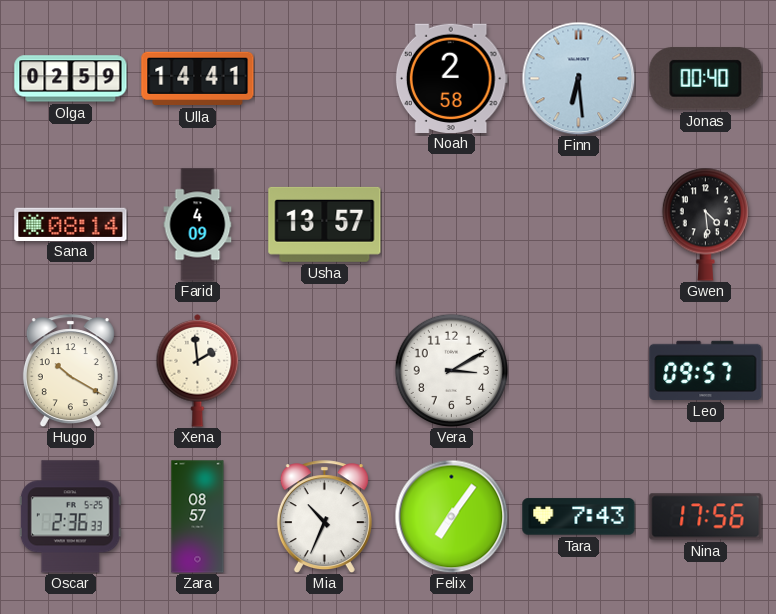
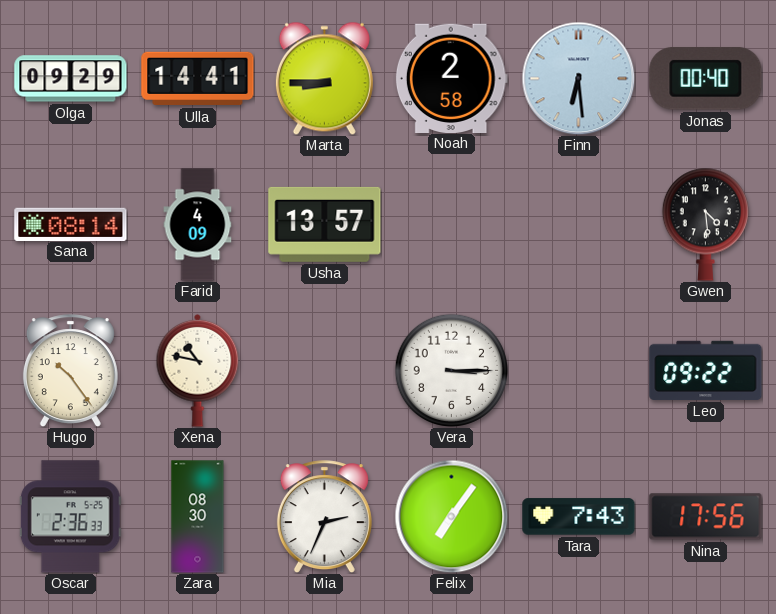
Olga: 02:59 -> 09:29 (71, 79)
Marta: none -> 8:45 (324, 78)
Hugo: 10:20 -> 10:24 (70, 371)
Xena: 1:59 -> 10:47 (198, 370)
Vera: 3:10 -> 3:15 (451, 370)
Leo: 09:57 -> 09:22 (706, 370)
Zara: 08:57 -> 08:30 (198, 517)
Mia: 10:34 -> 2:34 (324, 517)
